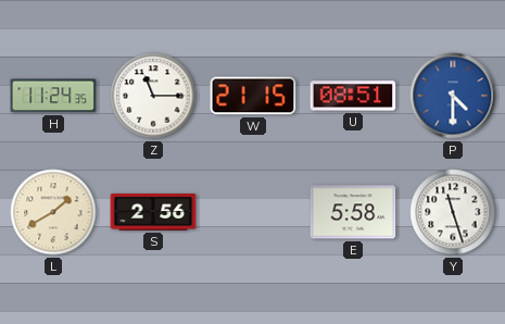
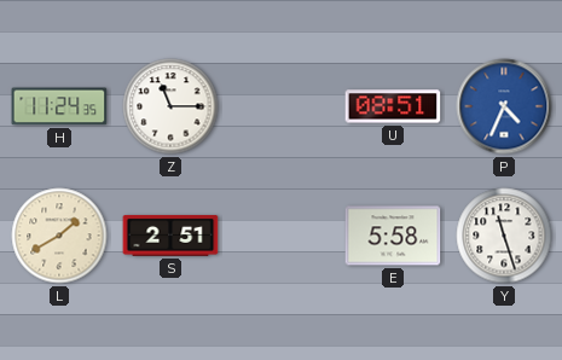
W: 21:15 -> none (253, 96)
P: 4:30 -> 4:34 (504, 106)
S: 2:56 -> 2:51 (170, 236)
